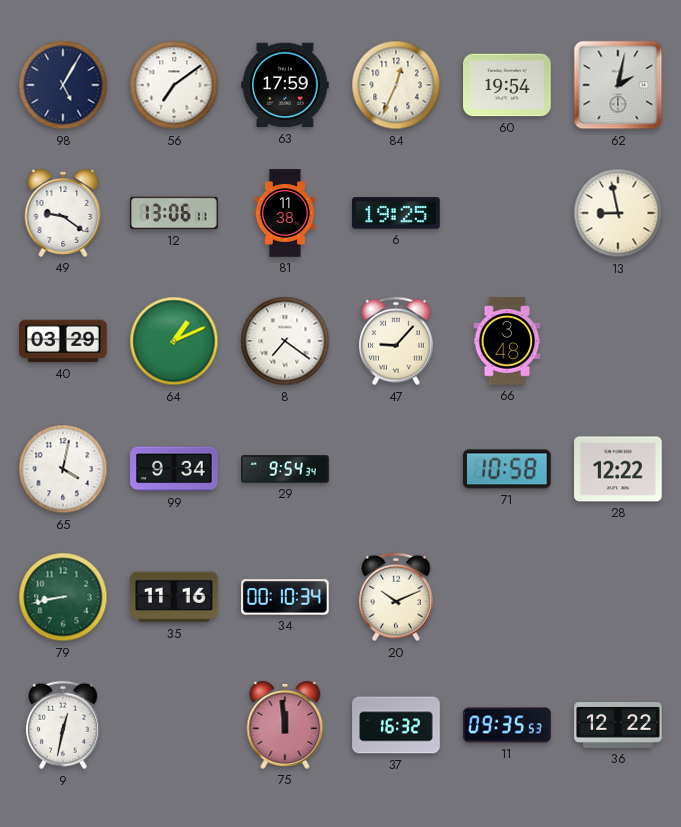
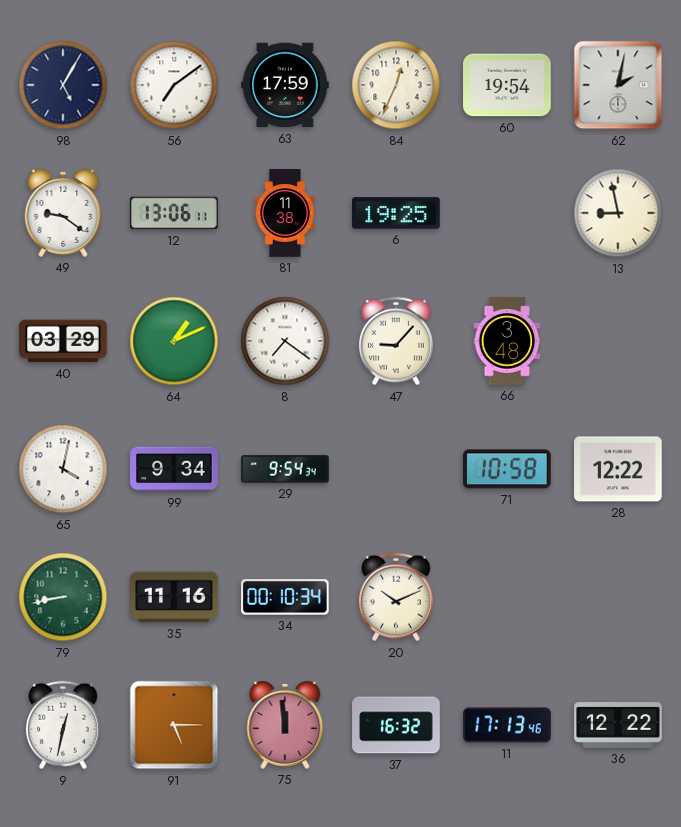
91: none -> 5:15 (174, 725)
11: 09:35 -> 17:13 (507, 725)
